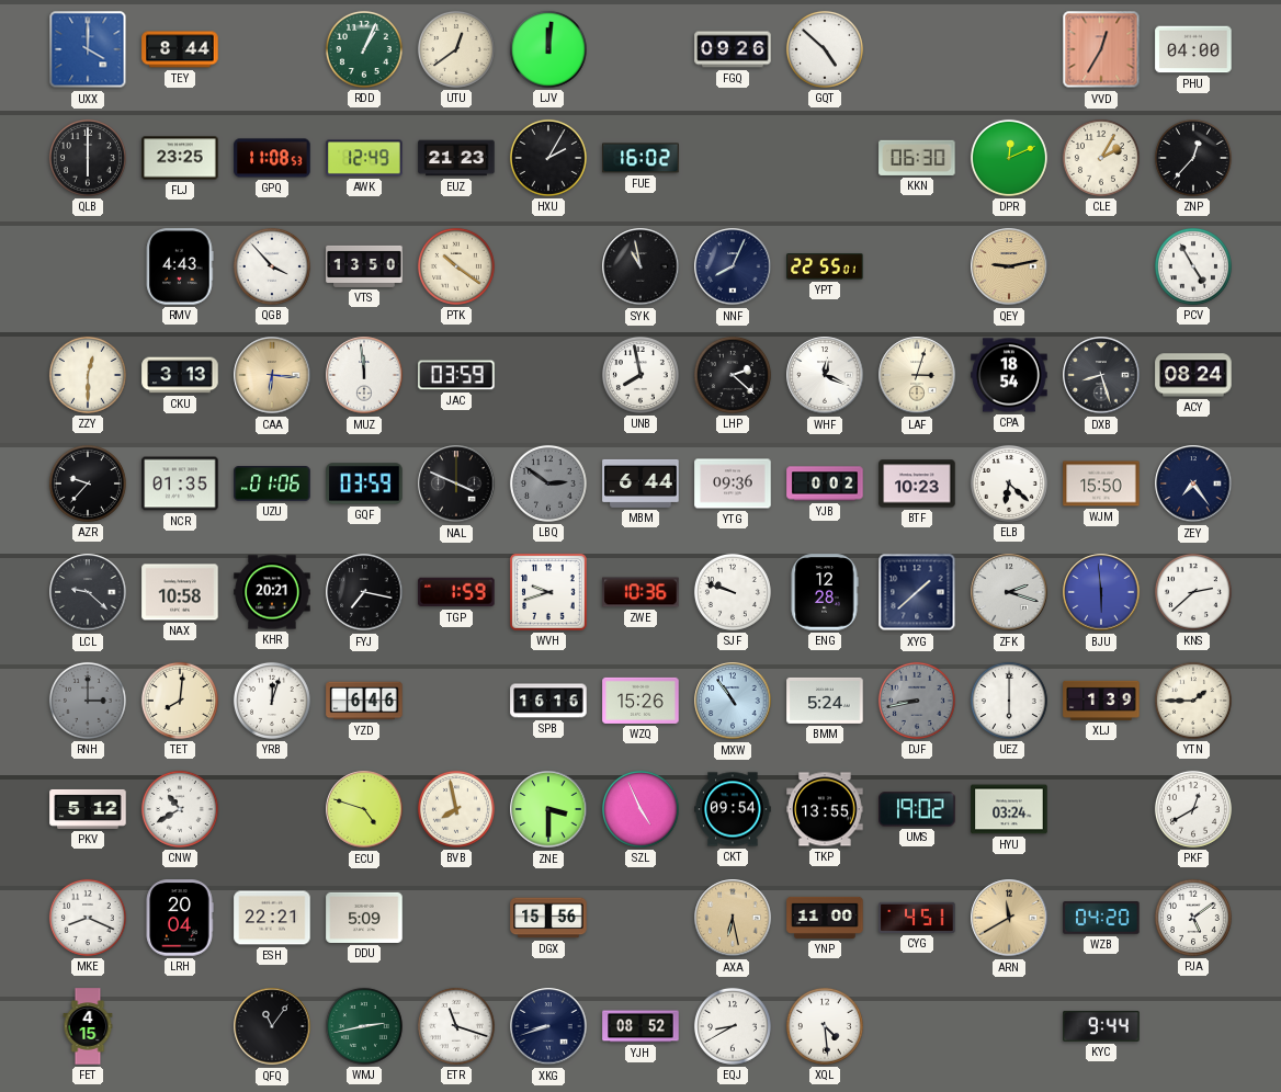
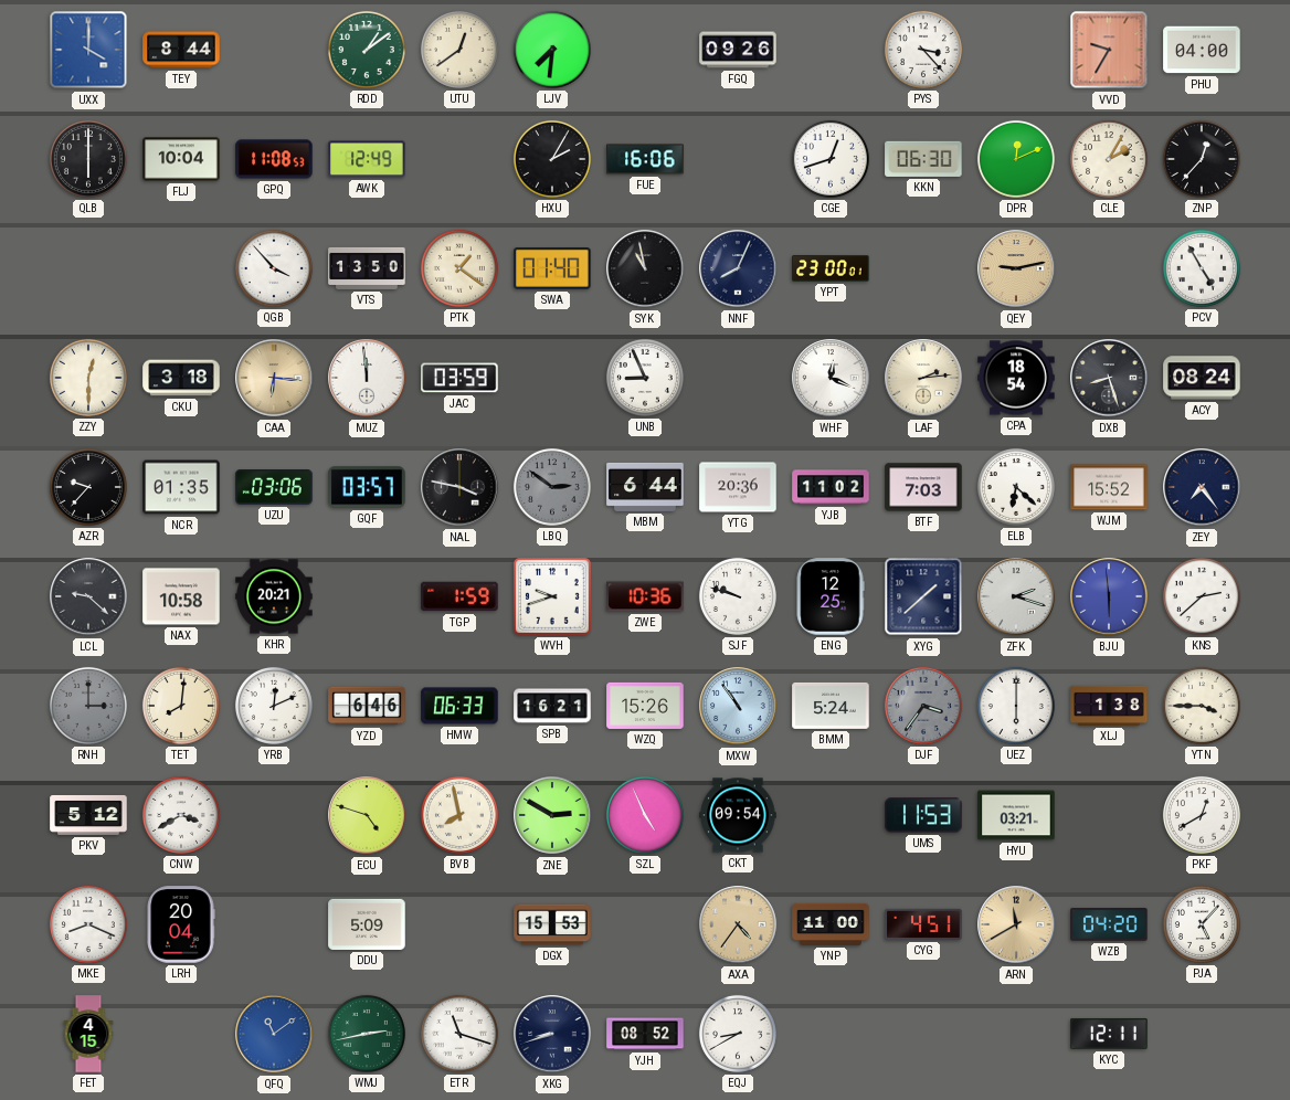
RDD: 1:04 -> 1:09 (367, 50)
LJV: 12:01 -> 7:31 (552, 50)
GQT: 4:52 -> none (825, 49)
PYS: none -> 3:23 (923, 50)
VVD: 12:35 -> 9:35 (1109, 50)
FLJ: 23:25 -> 10:04 (181, 159)
EUZ: 21:23 -> none (456, 158)
FUE: 16:02 -> 16:06 (645, 159)
CGE: none -> 12:42 (831, 159)
RMV: 4:43 -> none (180, 266)
PTK: 10:21 -> 1:21 (459, 268)
SWA: none -> 01:40 (552, 269)
YPT: 22:55 -> 23:00 (831, 268)
CKU: 3:13 -> 3:18 (181, 378)
UNB: 7:58 -> 8:56 (645, 378)
LHP: 2:22 -> none (733, 375)
LAF: 3:03 -> 2:14 (923, 378)
UZU: 01:06 -> 03:06 (274, 488)
GQF: 03:59 -> 03:57 (367, 487)
NAL: 3:49 -> 3:47 (459, 487)
YTG: 09:36 -> 20:36 (738, 487)
YJB: 0:02 -> 11:02 (831, 487)
BTF: 10:23 -> 7:03 (923, 487)
WJM: 15:50 -> 15:52 (1109, 487)
FYJ: 7:17 -> none (364, 592)
ENG: 12:28 -> 12:25 (831, 596)
YRB: 12:03 -> 12:11 (274, 706)
HMW: none -> 06:33 (459, 706)
SPB: 16:16 -> 16:21 (552, 706)
DJF: 8:43 -> 3:36 (923, 706)
XLJ: 1:39 -> 1:38 (1109, 706)
YTN: 1:45 -> 3:45 (1202, 706)
CNW: 10:40 -> 3:40 (181, 815)
ZNE: 3:30 -> 2:50 (552, 815)
TKP: 13:55 -> none (825, 809)
UMS: 19:02 -> 11:53 (923, 815)
HYU: 03:24 -> 03:21 (1016, 815)
ESH: 22:21 -> none (272, 918)
DGX: 15:56 -> 15:53 (552, 924)
AXA: 6:28 -> 4:36 (738, 924)
PJA: 5:09 -> 5:07 (1202, 924)
QFQ: 11:06 -> 11:09 (274, 1034)
QFQ dial: black -> blue (274, 1034)
XQL: 4:29 -> none (825, 1026)
KYC: 9:44 -> 12:11 (1109, 1034)
